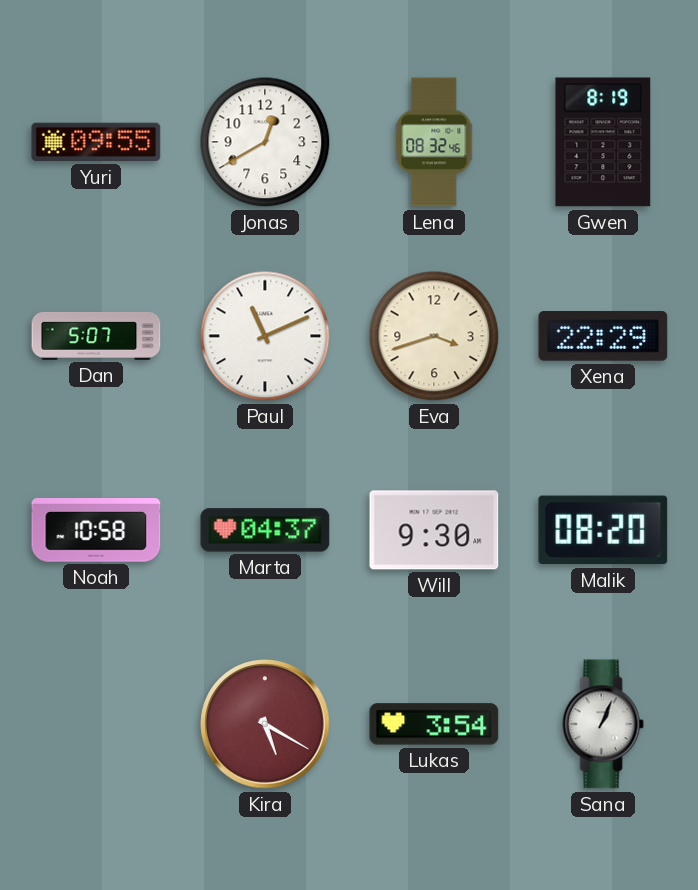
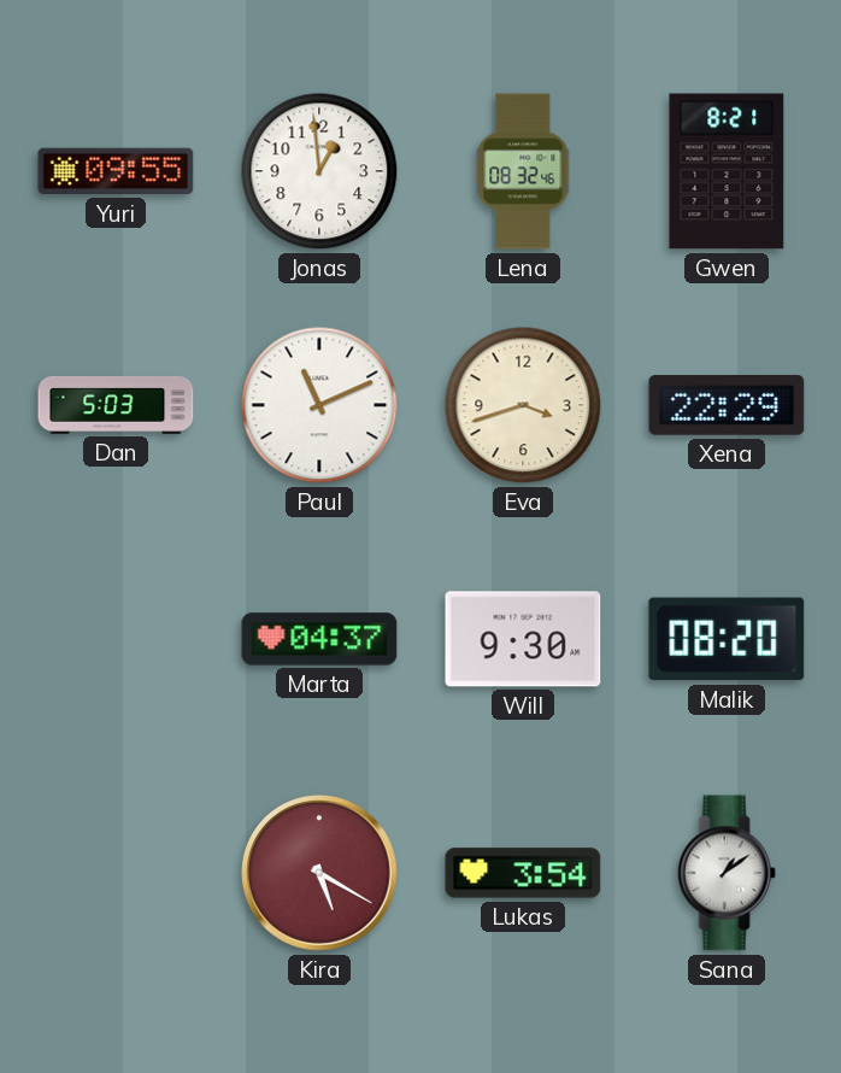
Jonas: 12:40 -> 12:59 (319, 171)
Gwen: 8:19 -> 8:21 (727, 171)
Dan: 5:07 -> 5:03 (116, 405)
Noah: 10:58 -> none (96, 531)
Sana: 1:04 -> 1:09 (727, 873)
